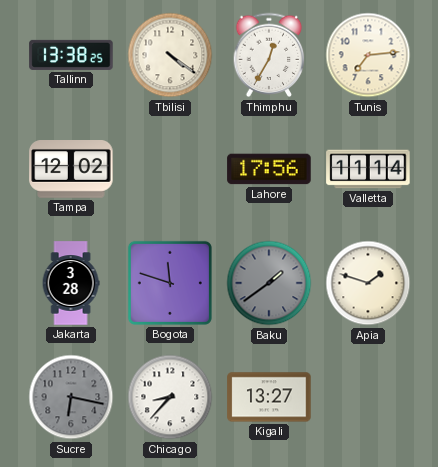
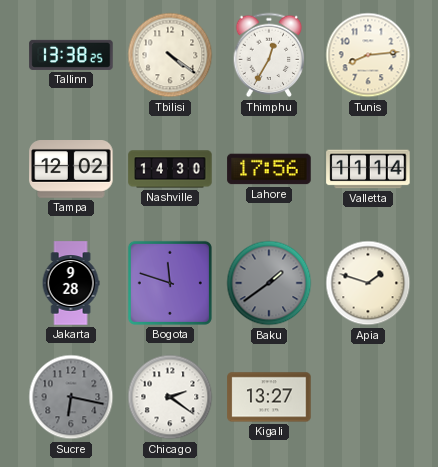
Tunis: 7:14 -> 8:14 (368, 55)
Nashville: none -> 14:30 (170, 169)
Jakarta: 3:28 -> 9:28 (71, 283)
Chicago: 8:37 -> 2:21 (170, 397)
